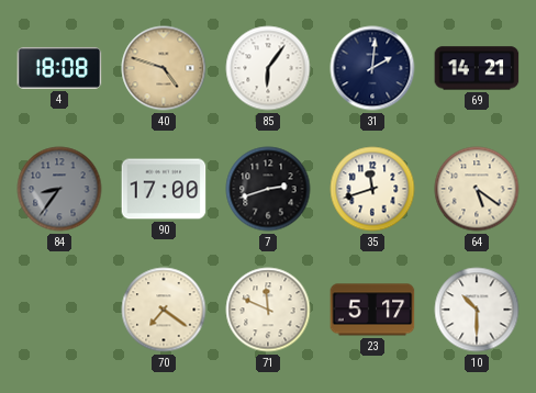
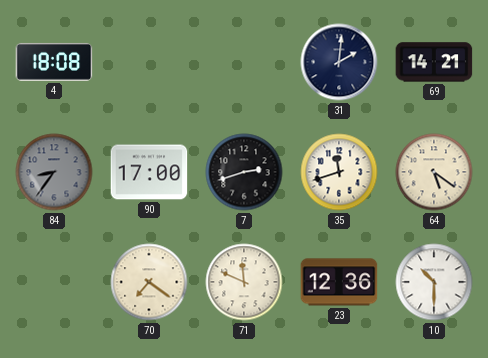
40: 4:48 -> none (164, 68)
85: 6:06 -> none (268, 68)
23: 5:17 -> 12:36 (339, 282)
